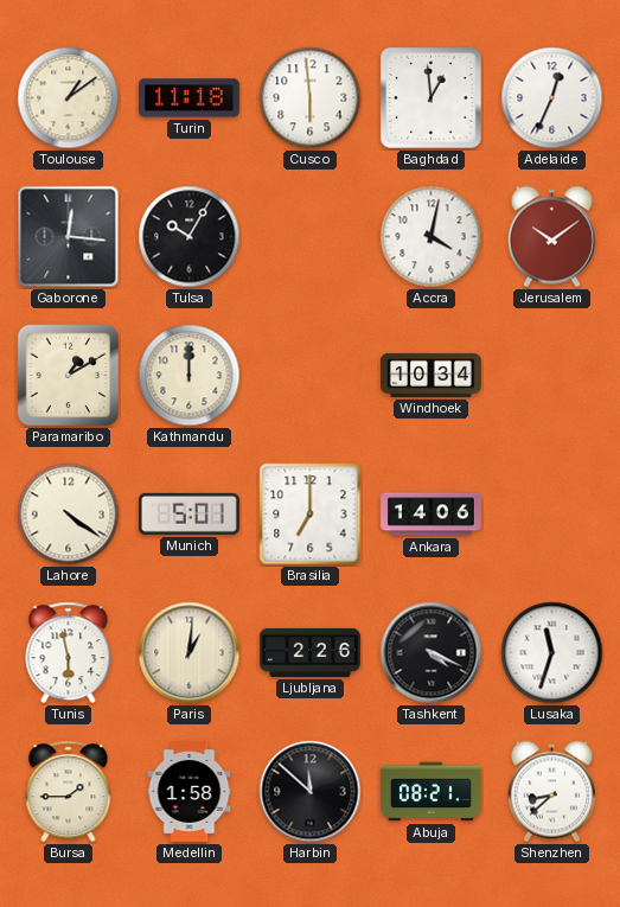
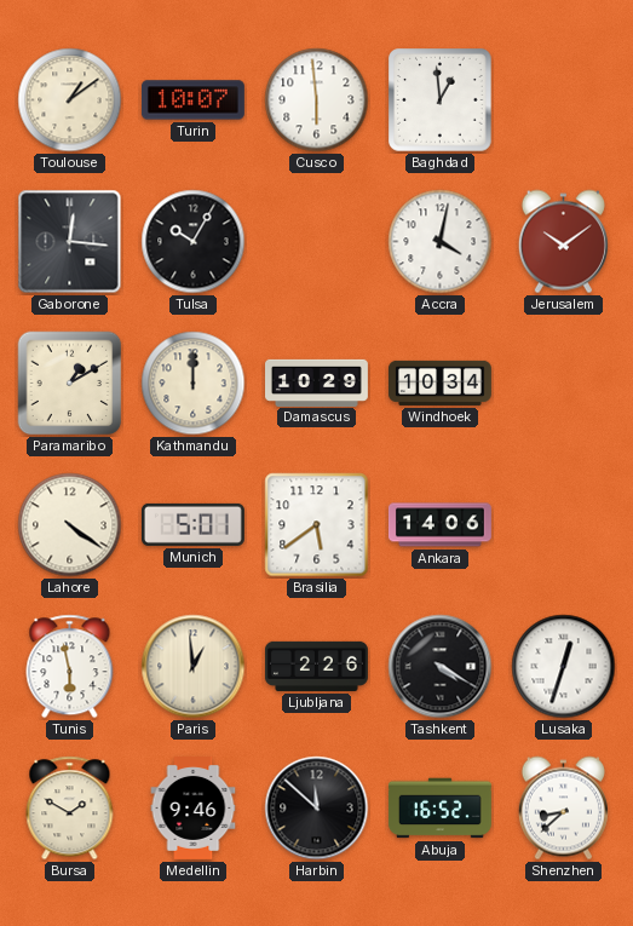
Turin: 11:18 -> 10:07 (192, 100)
Adelaide: 12:34 -> none (552, 98)
Damascus: none -> 10:29 (317, 383)
Brasilia: 7:00 -> 5:39 (317, 525)
Paris: 1:01 -> 12:59 (194, 667)
Tashkent: 4:19 -> 4:20 (441, 667)
Lusaka: 11:33 -> 12:33 (564, 667)
Bursa: 1:45 -> 1:50 (70, 809)
Medellin: 1:58 -> 9:46 (194, 809)
Abuja: 08:21 -> 16:52 (439, 809)
